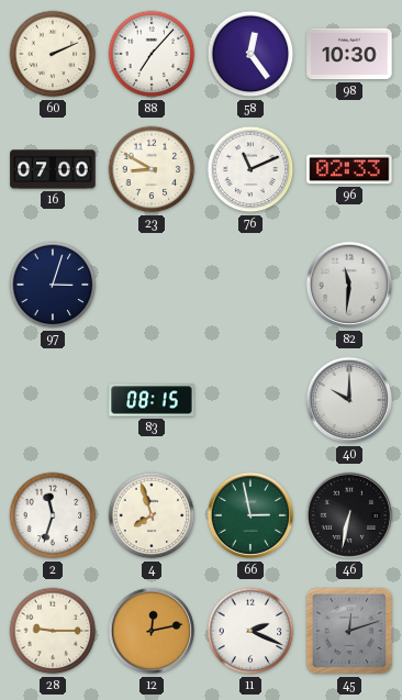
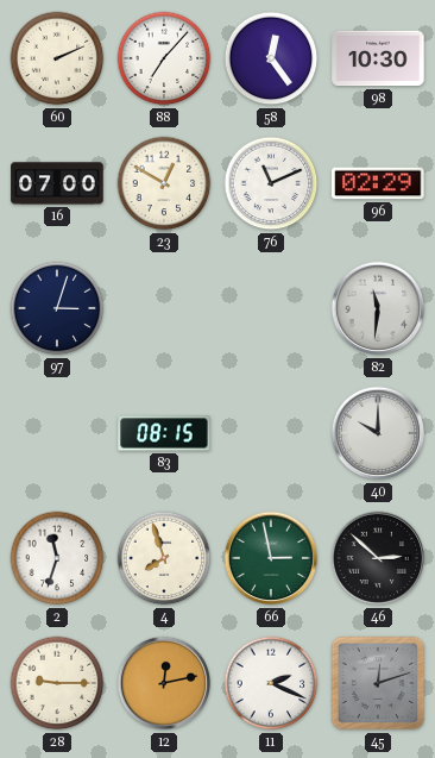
23: 8:50 -> 12:50 (164, 183)
96: 02:33 -> 02:29 (378, 183)
46: 6:32 -> 2:52 (378, 558)
